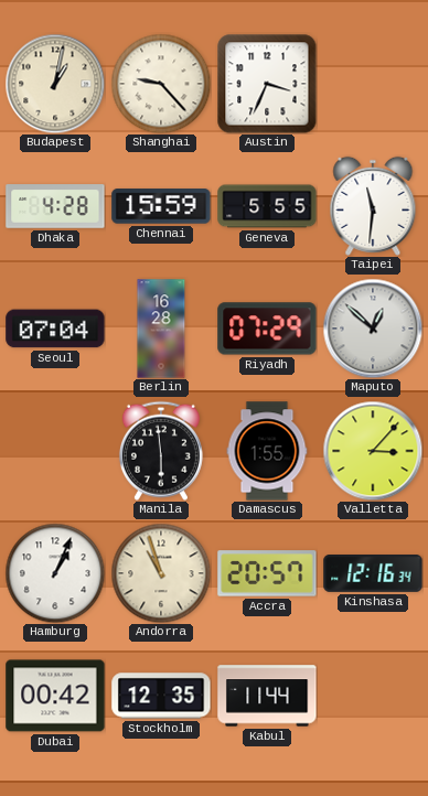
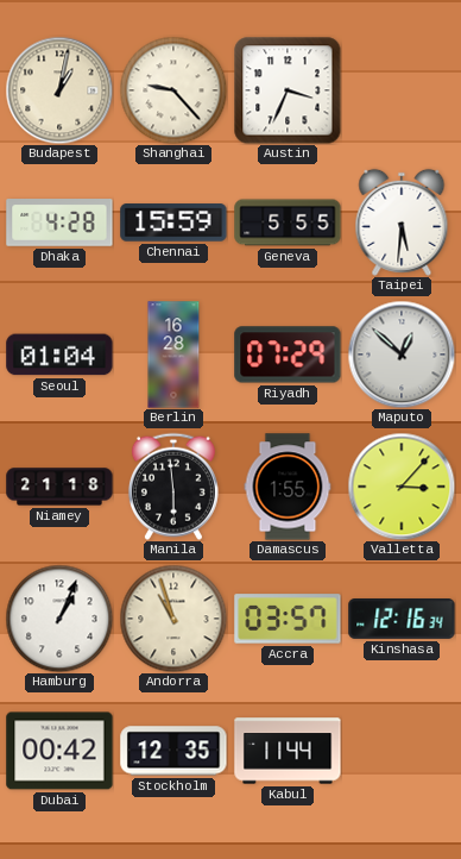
Taipei: 11:31 -> 5:31 (402, 222)
Seoul: 07:04 -> 01:04 (59, 355)
Niamey: none -> 21:18 (59, 487)
Accra: 20:57 -> 03:57 (288, 619)
